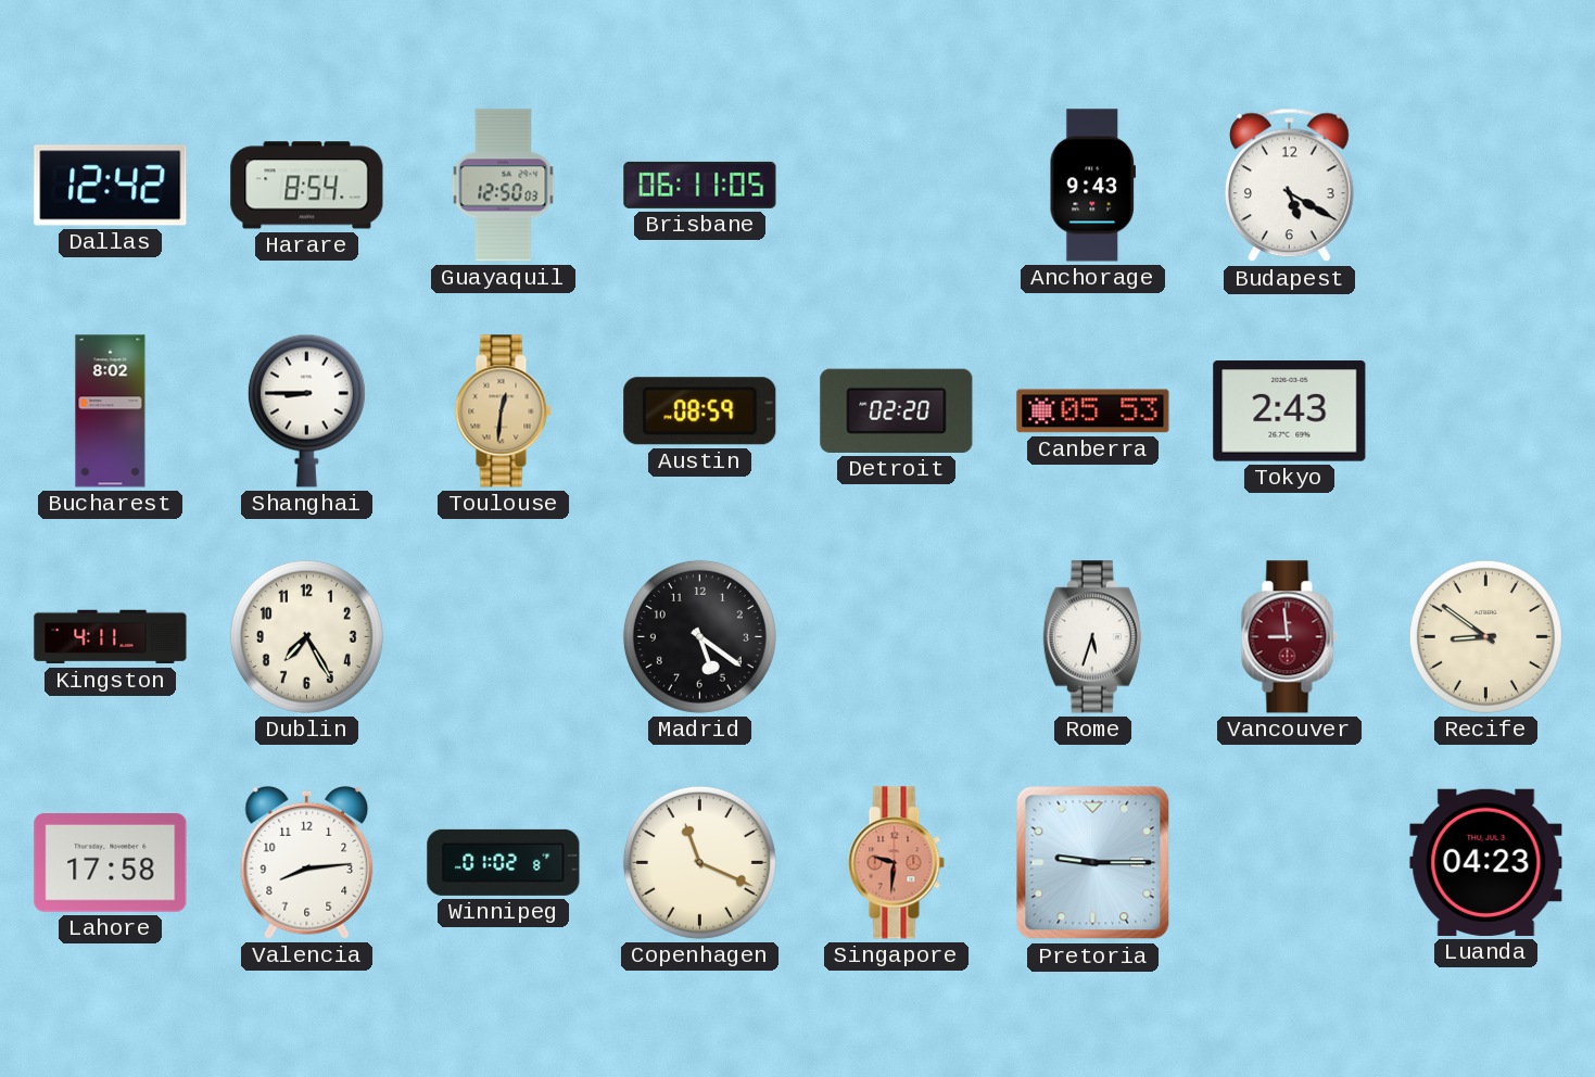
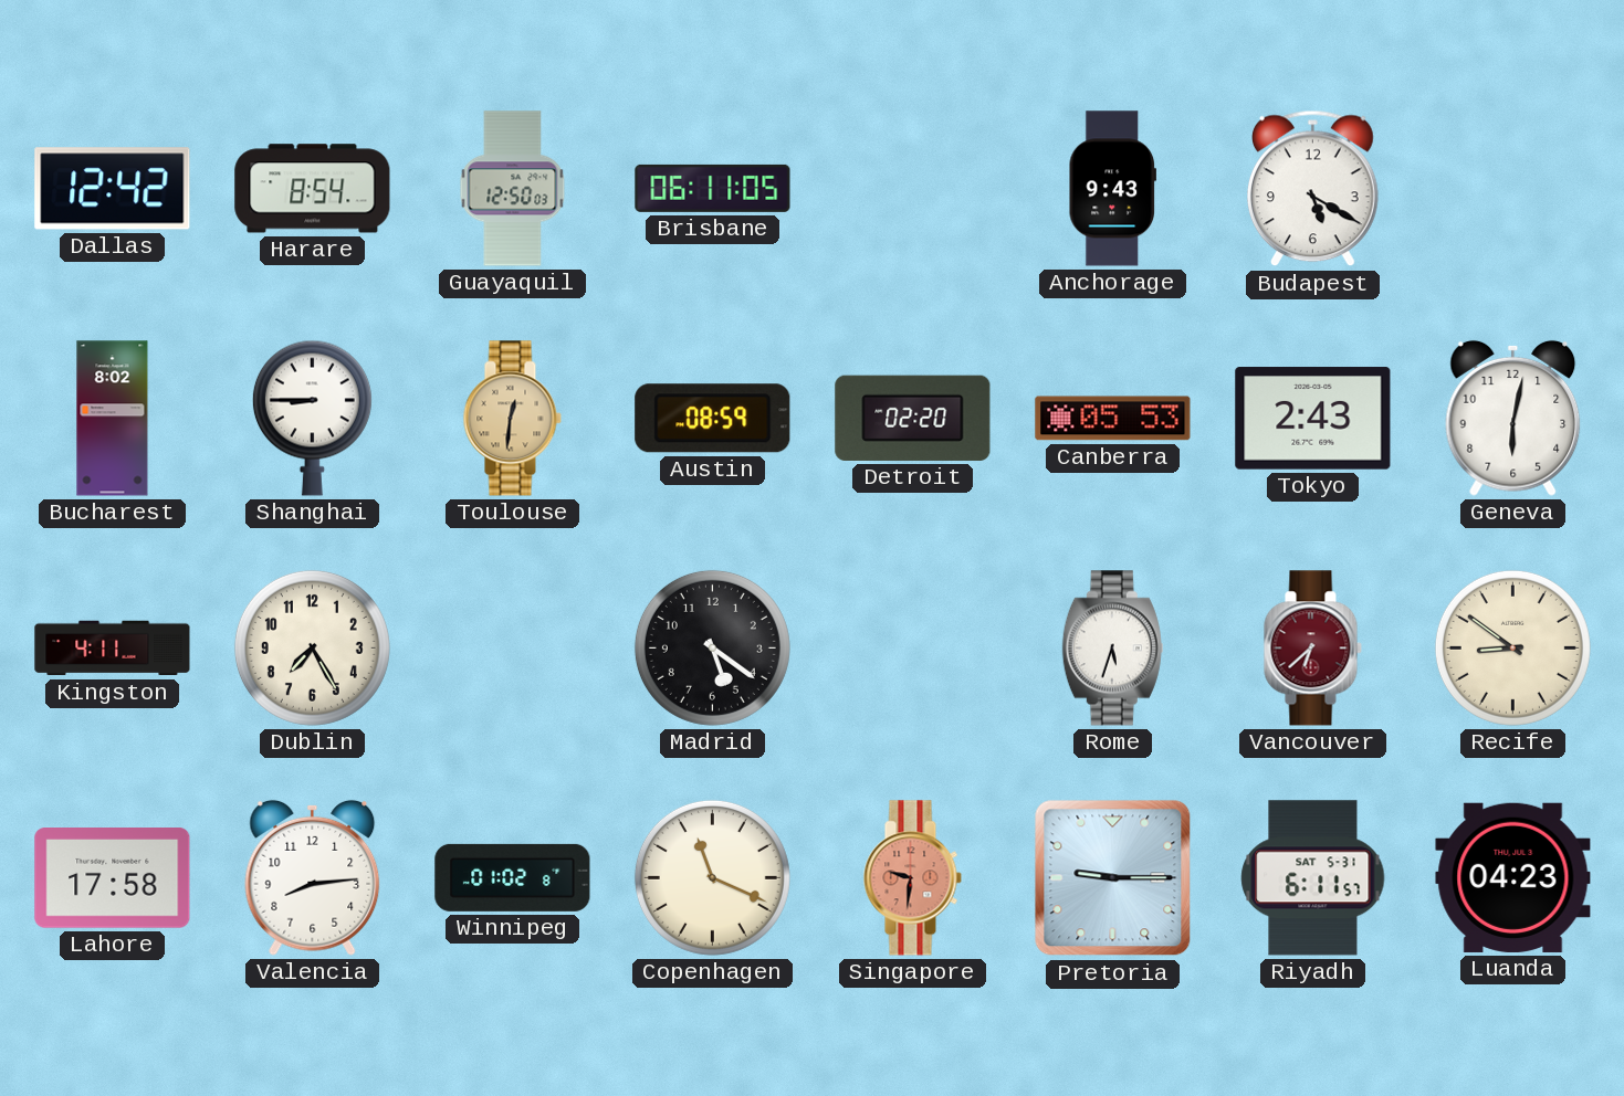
Geneva: none -> 6:02 (1513, 418)
Vancouver: 8:59 -> 6:38 (1312, 649)
Riyadh: none -> 6:11 (1313, 878)
